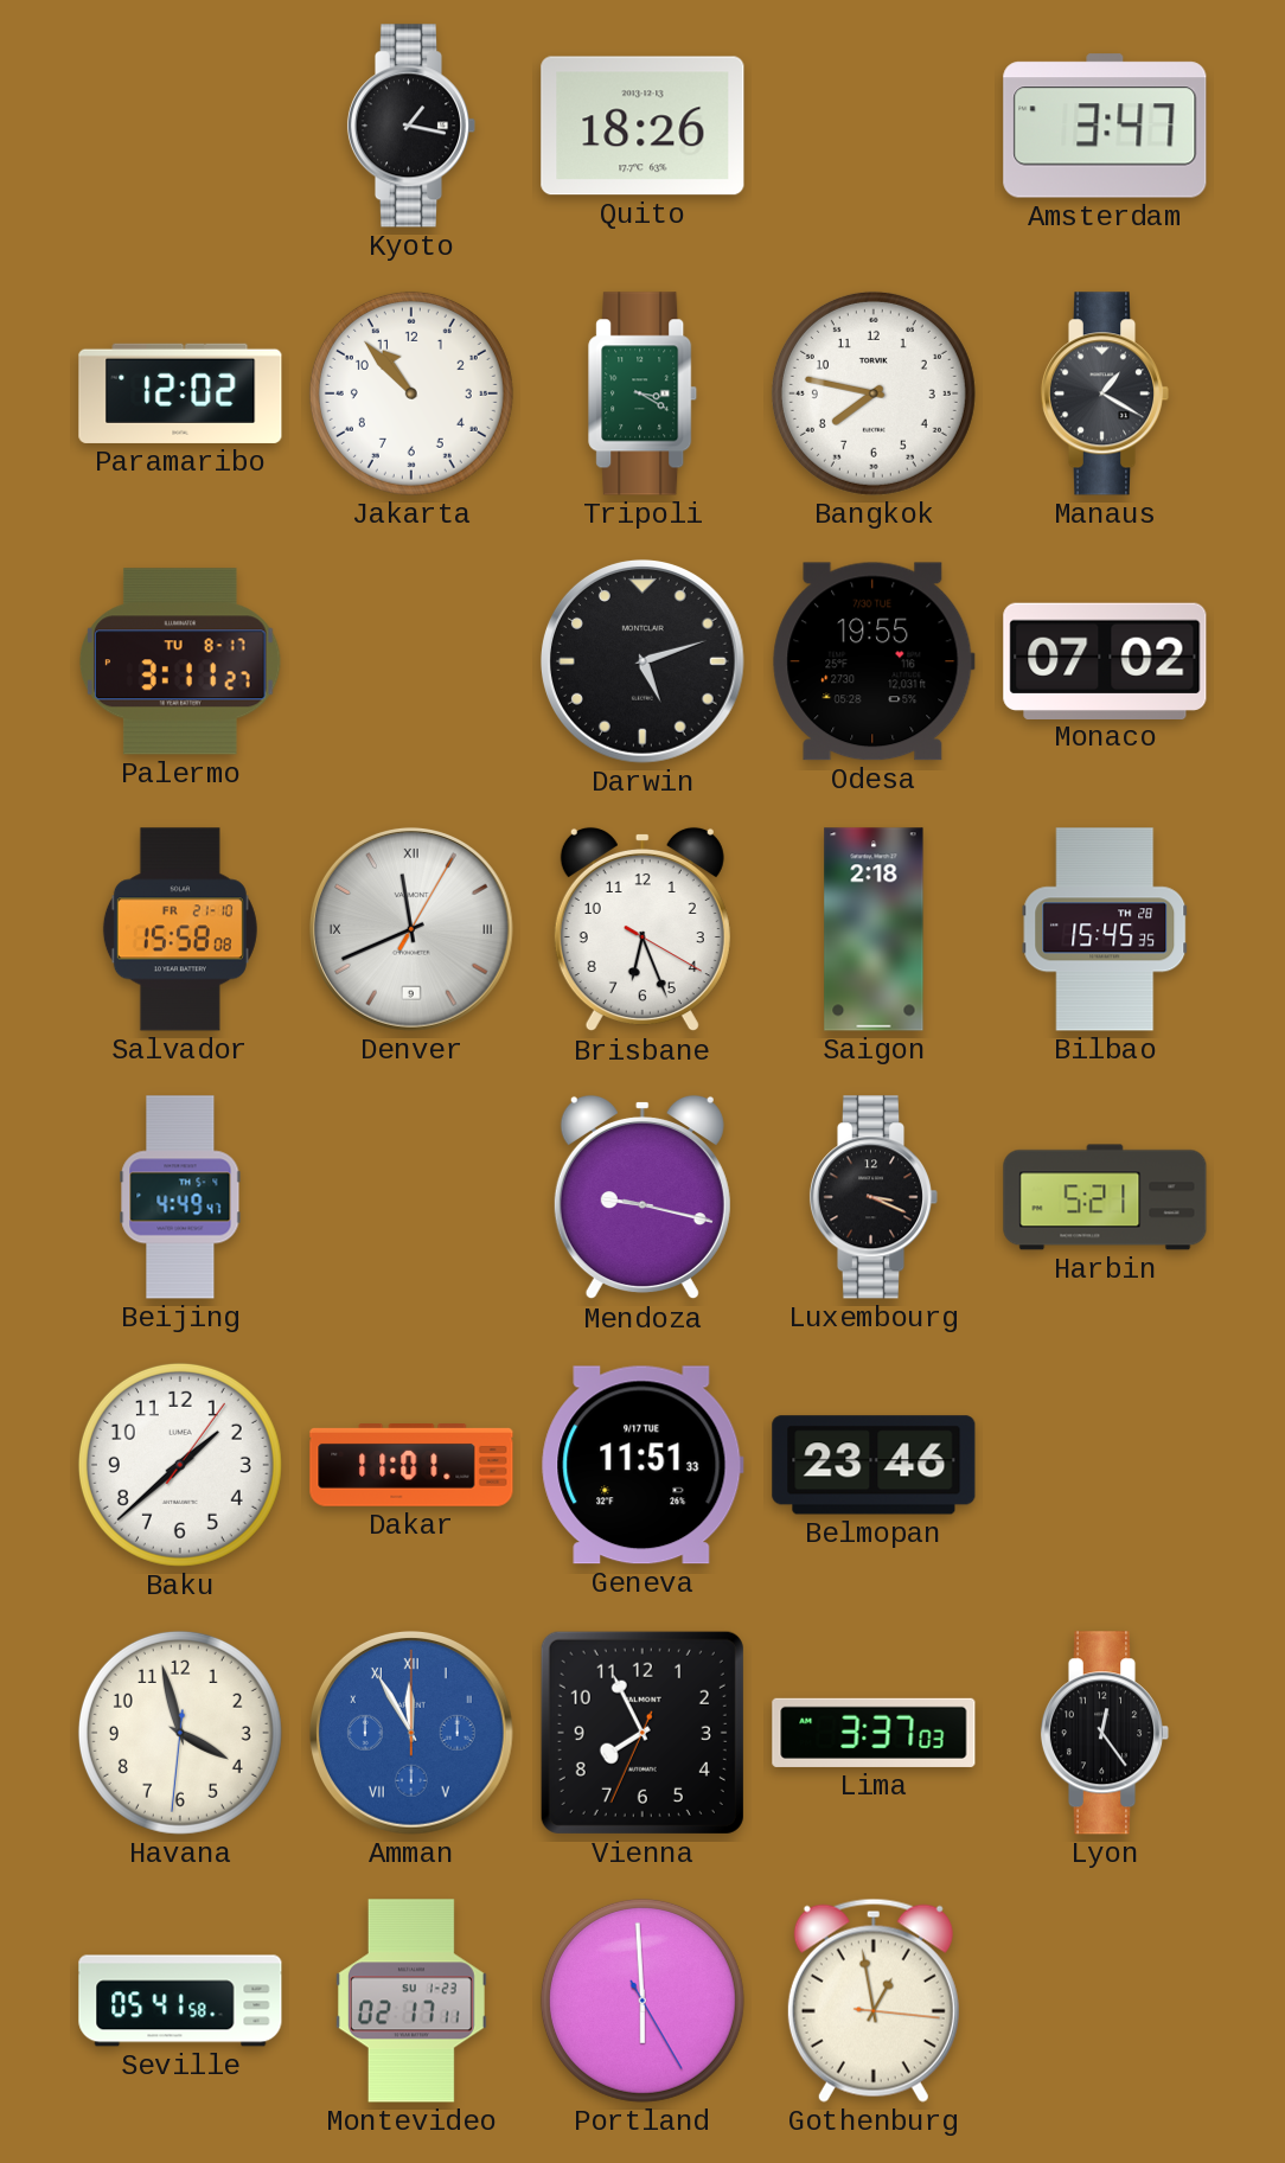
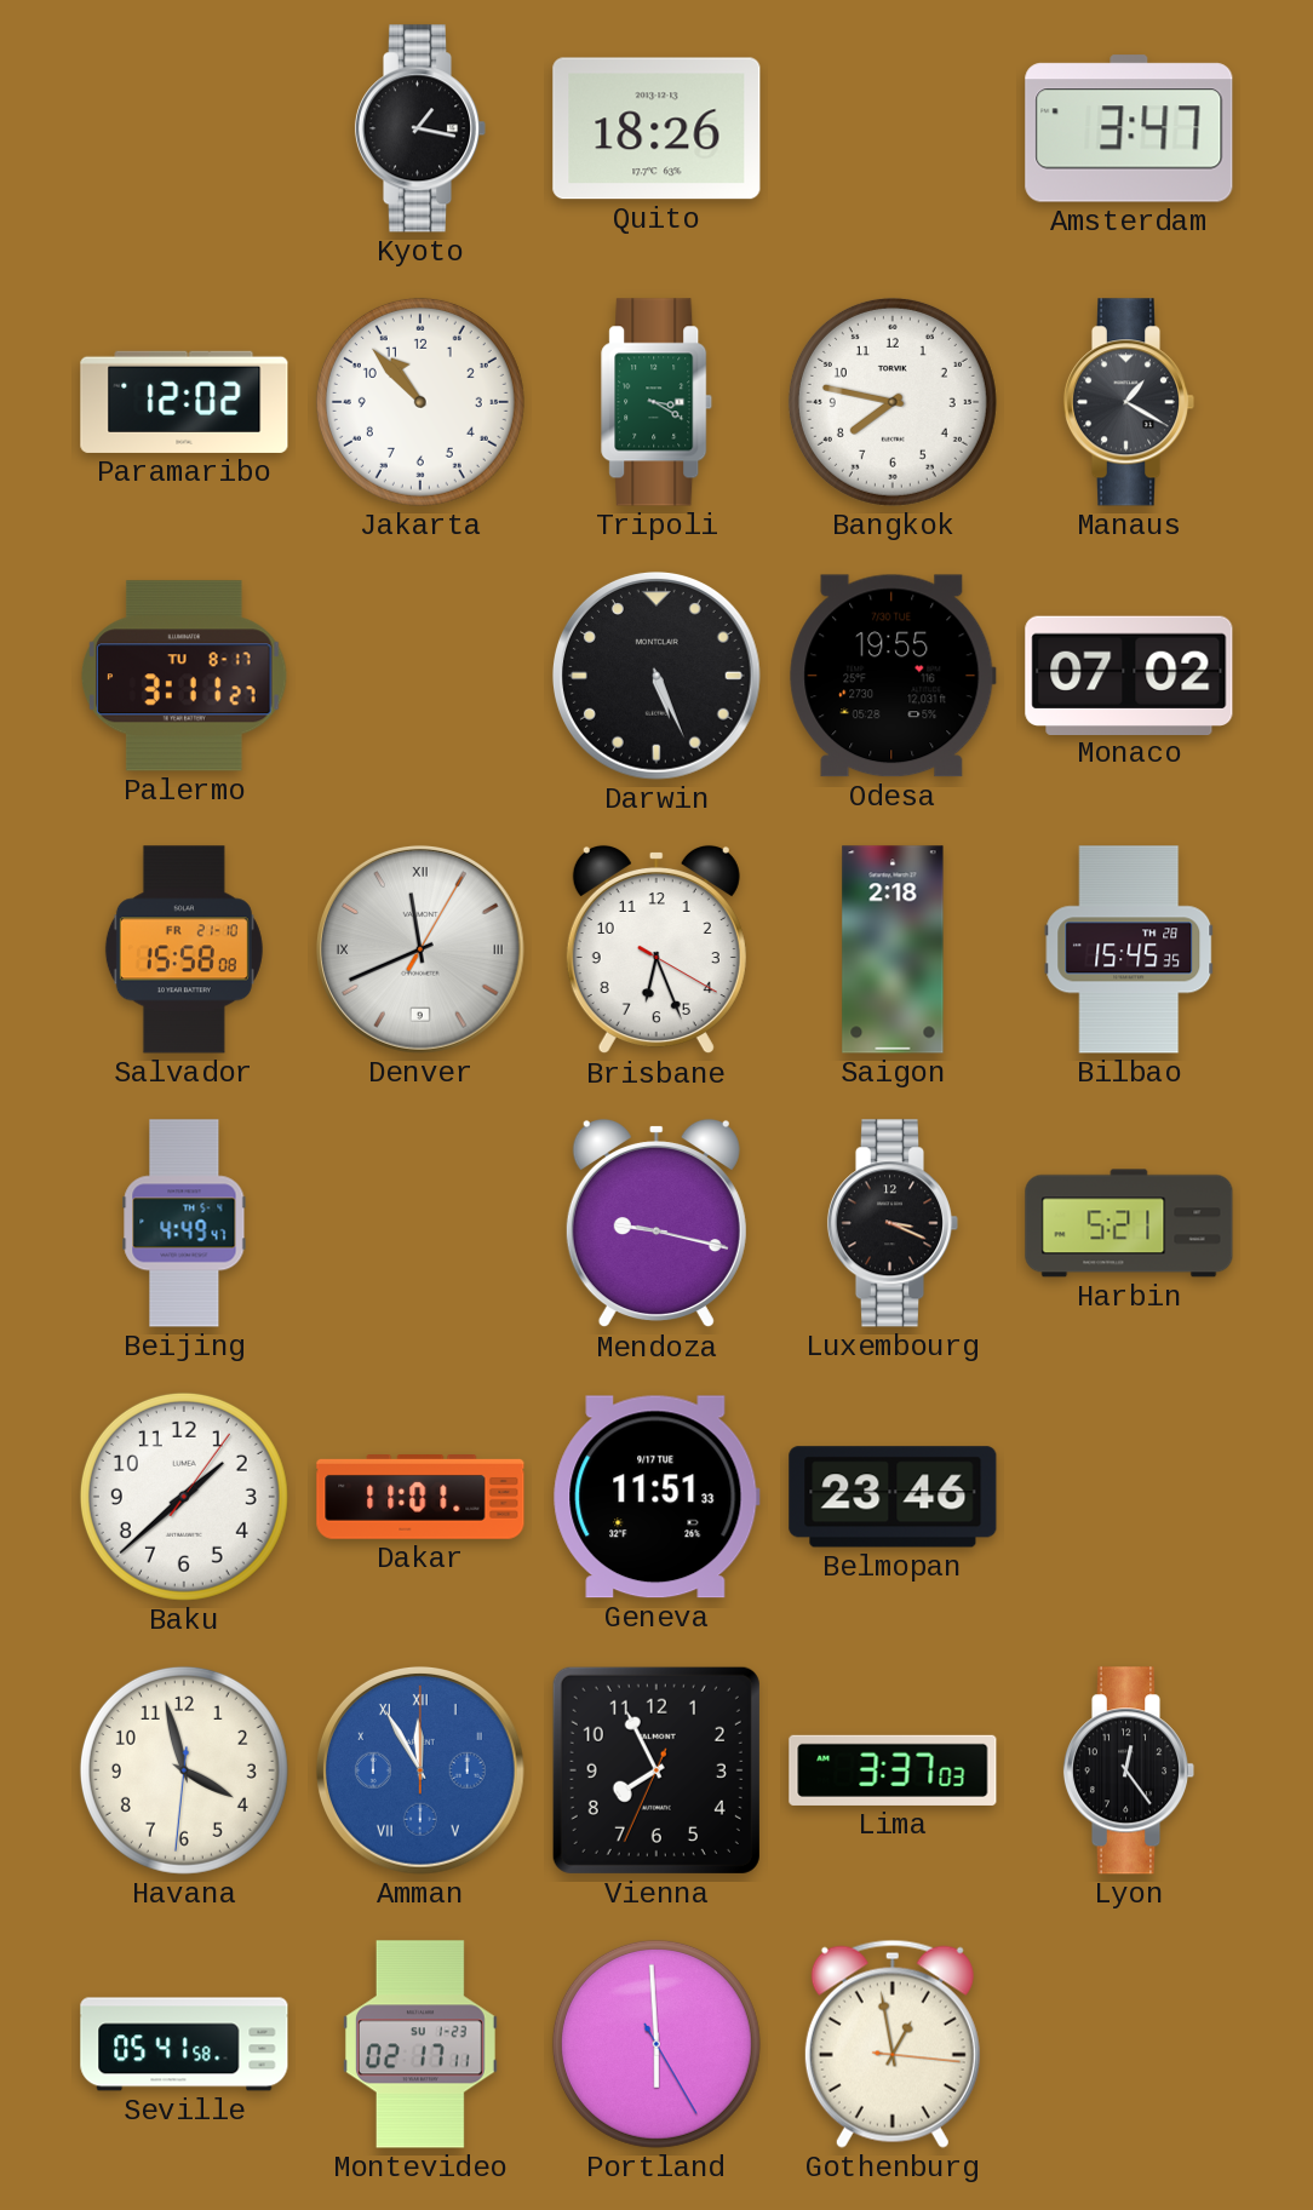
Darwin: 5:12 -> 5:26 (656, 676)
